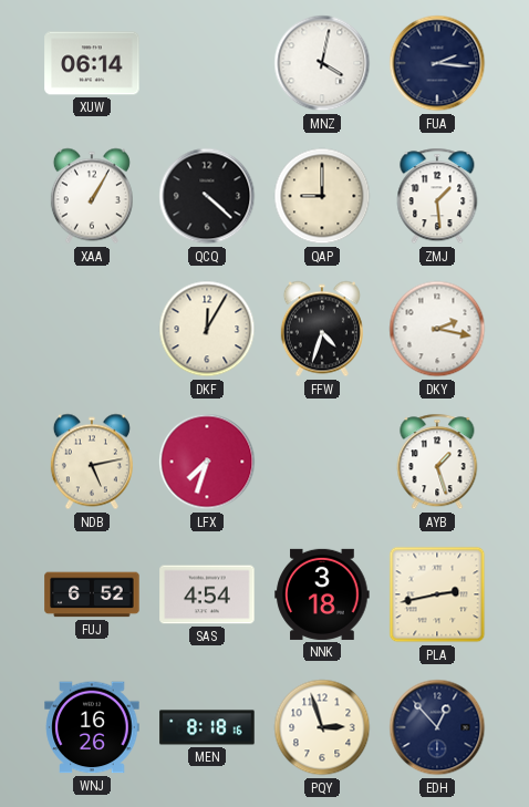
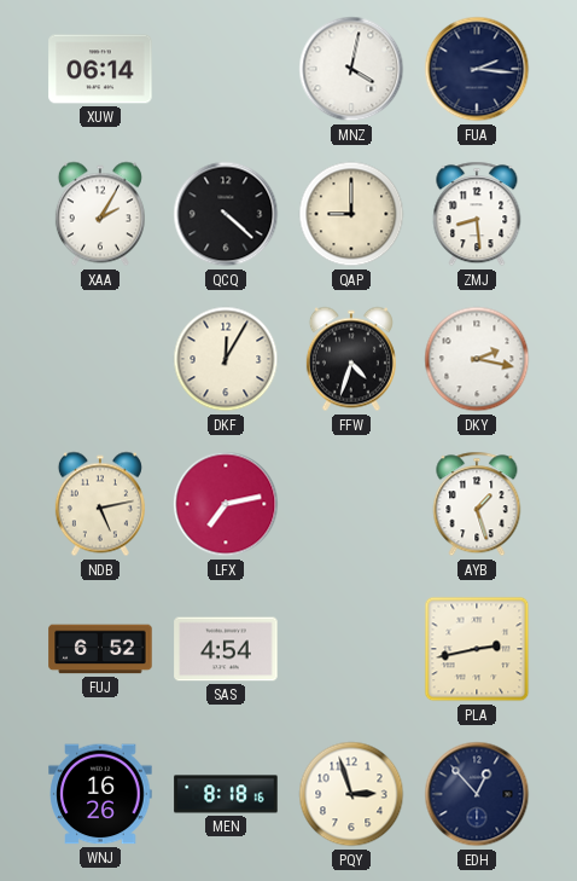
XAA: 1:05 -> 2:05 (100, 214)
ZMJ: 1:29 -> 8:29 (477, 214)
LFX: 7:33 -> 7:13 (226, 504)
NNK: 3:18 -> none (322, 594)
